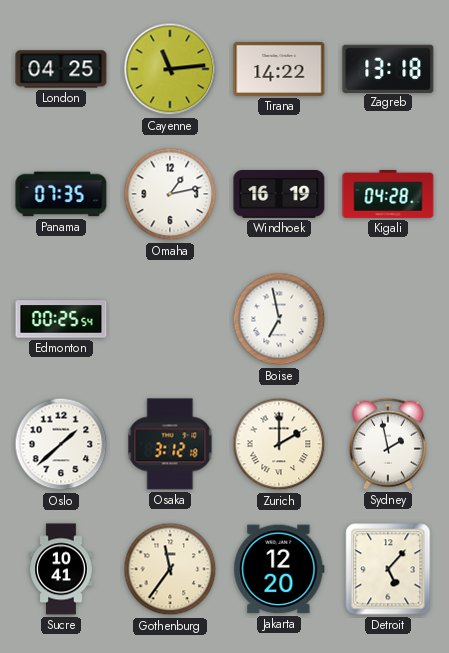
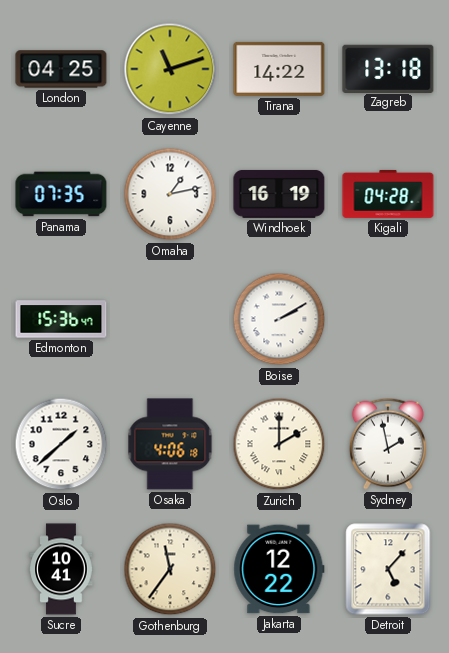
Cayenne: 11:14 -> 11:12 (170, 69)
Edmonton: 00:25 -> 15:36 (61, 319)
Boise: 6:58 -> 2:10 (279, 319)
Osaka: 3:12 -> 4:06 (170, 444)
Jakarta: 12:20 -> 12:22 (279, 569)
